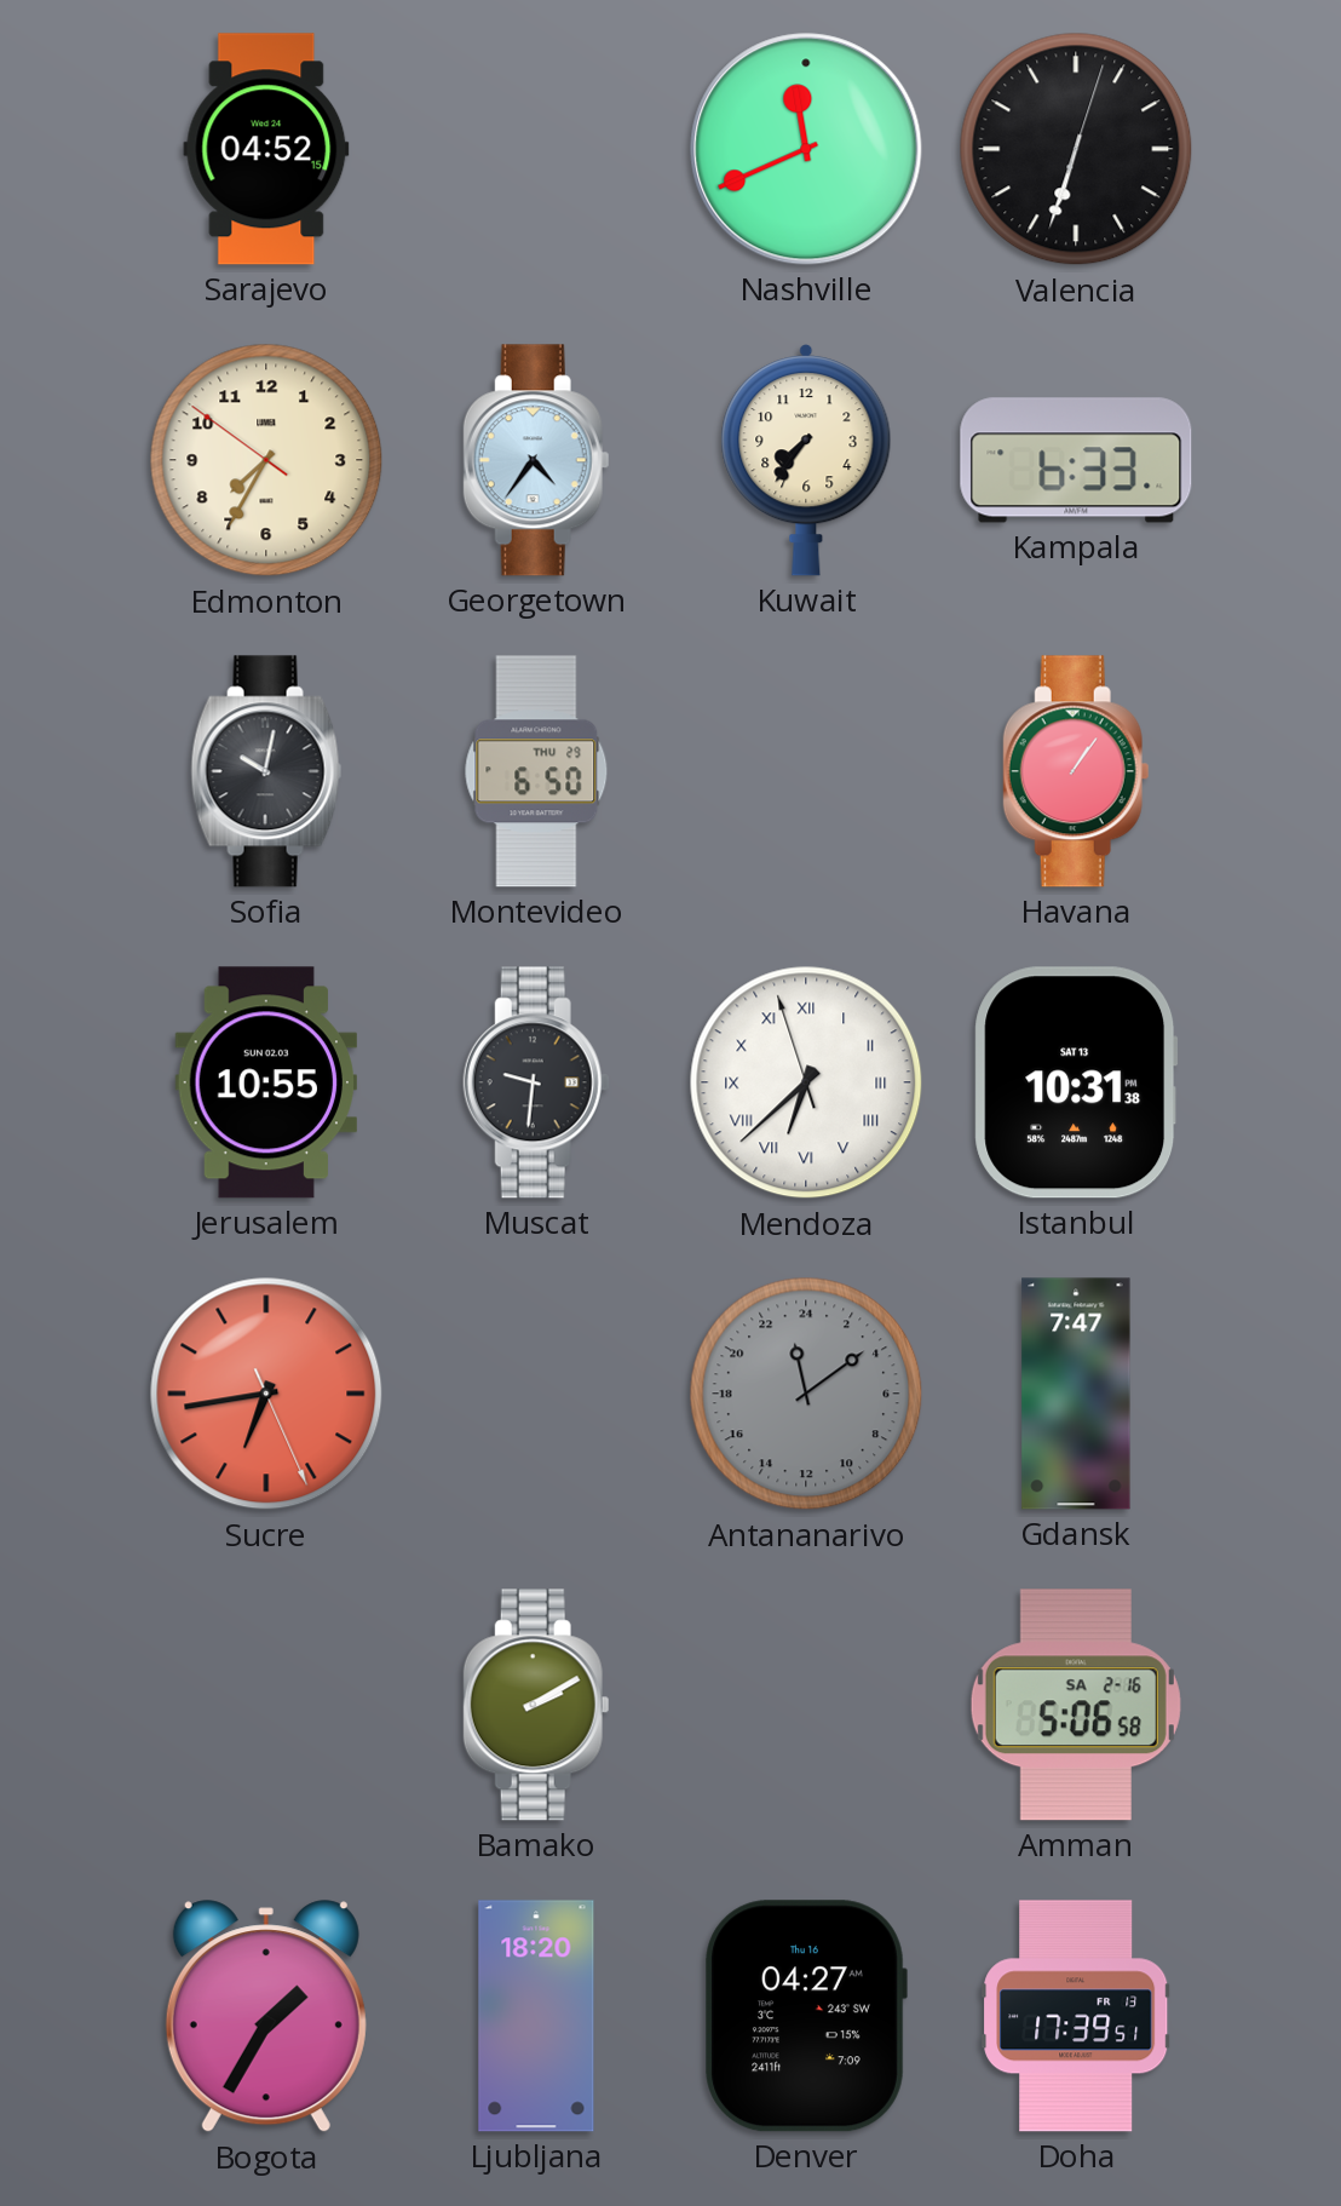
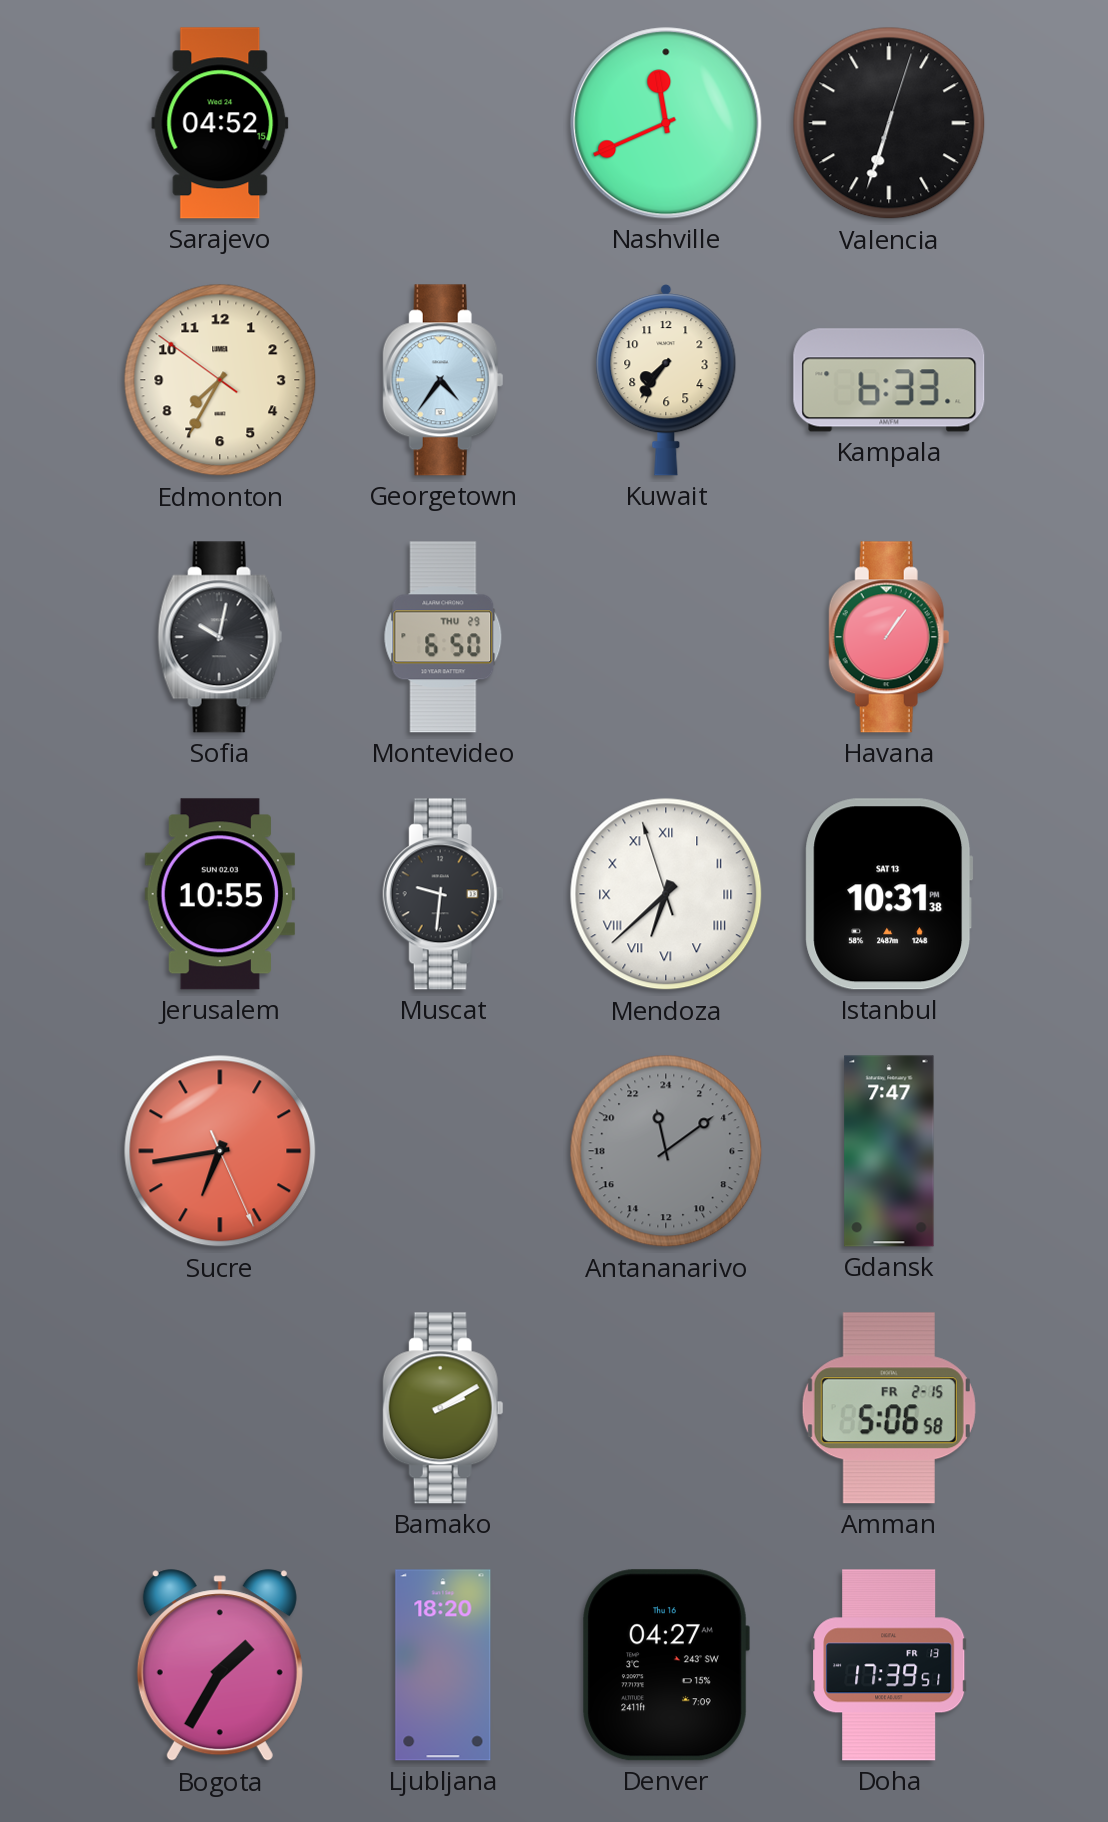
Amman date: SA 2-16 -> FR 2-15 (889, 1408)
